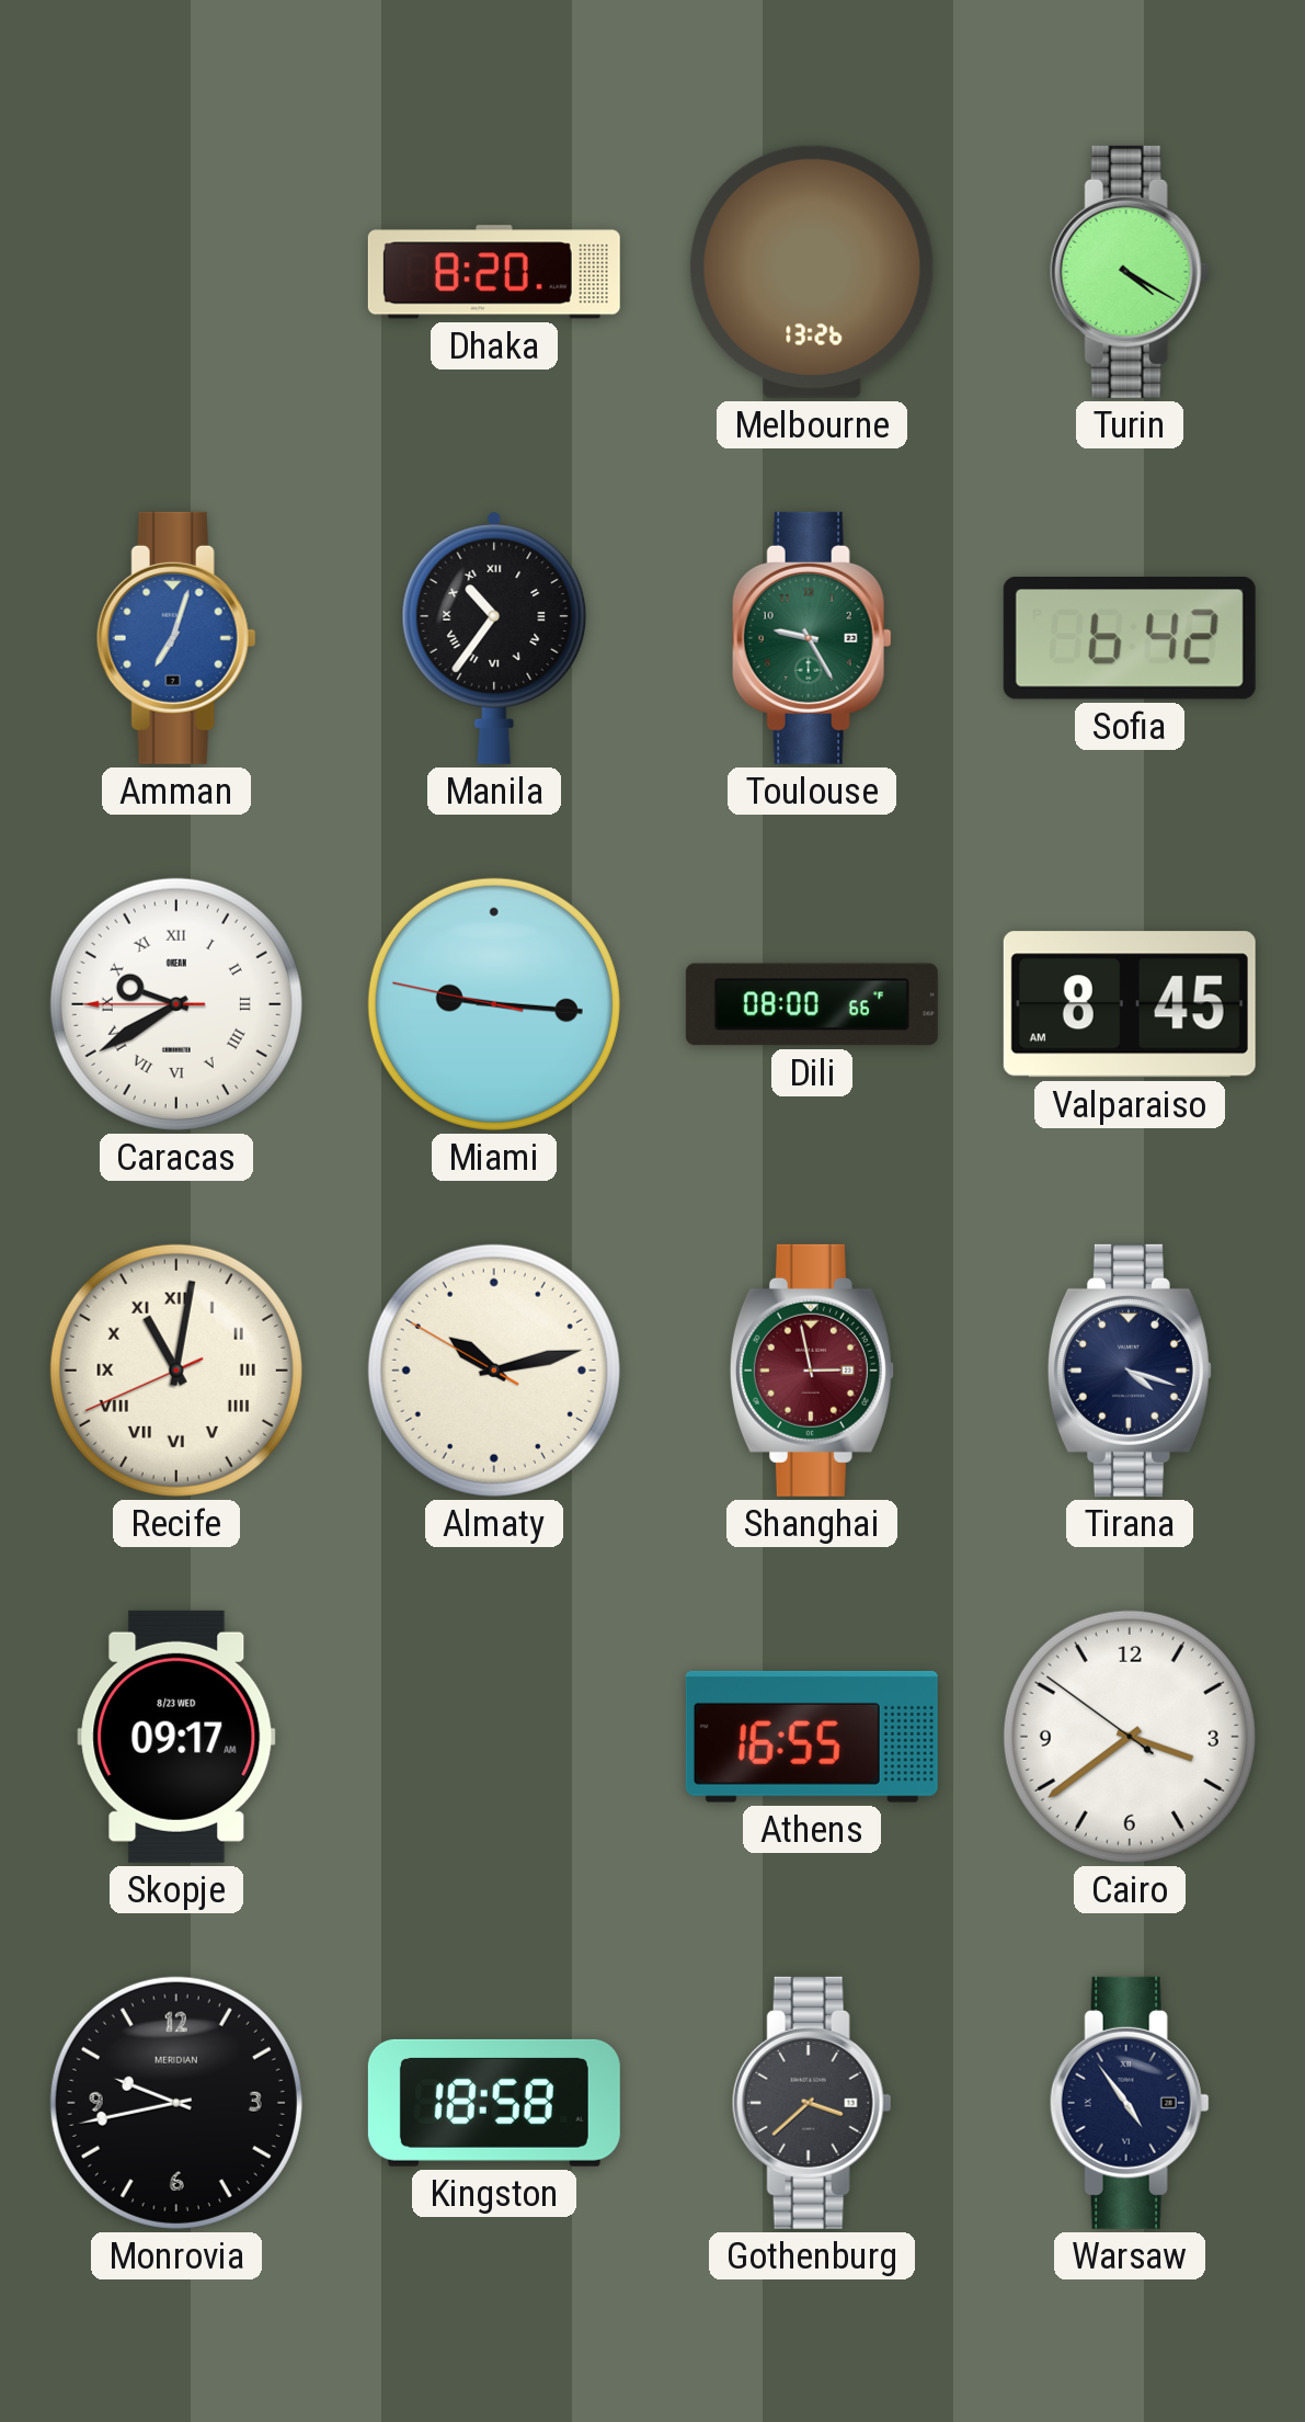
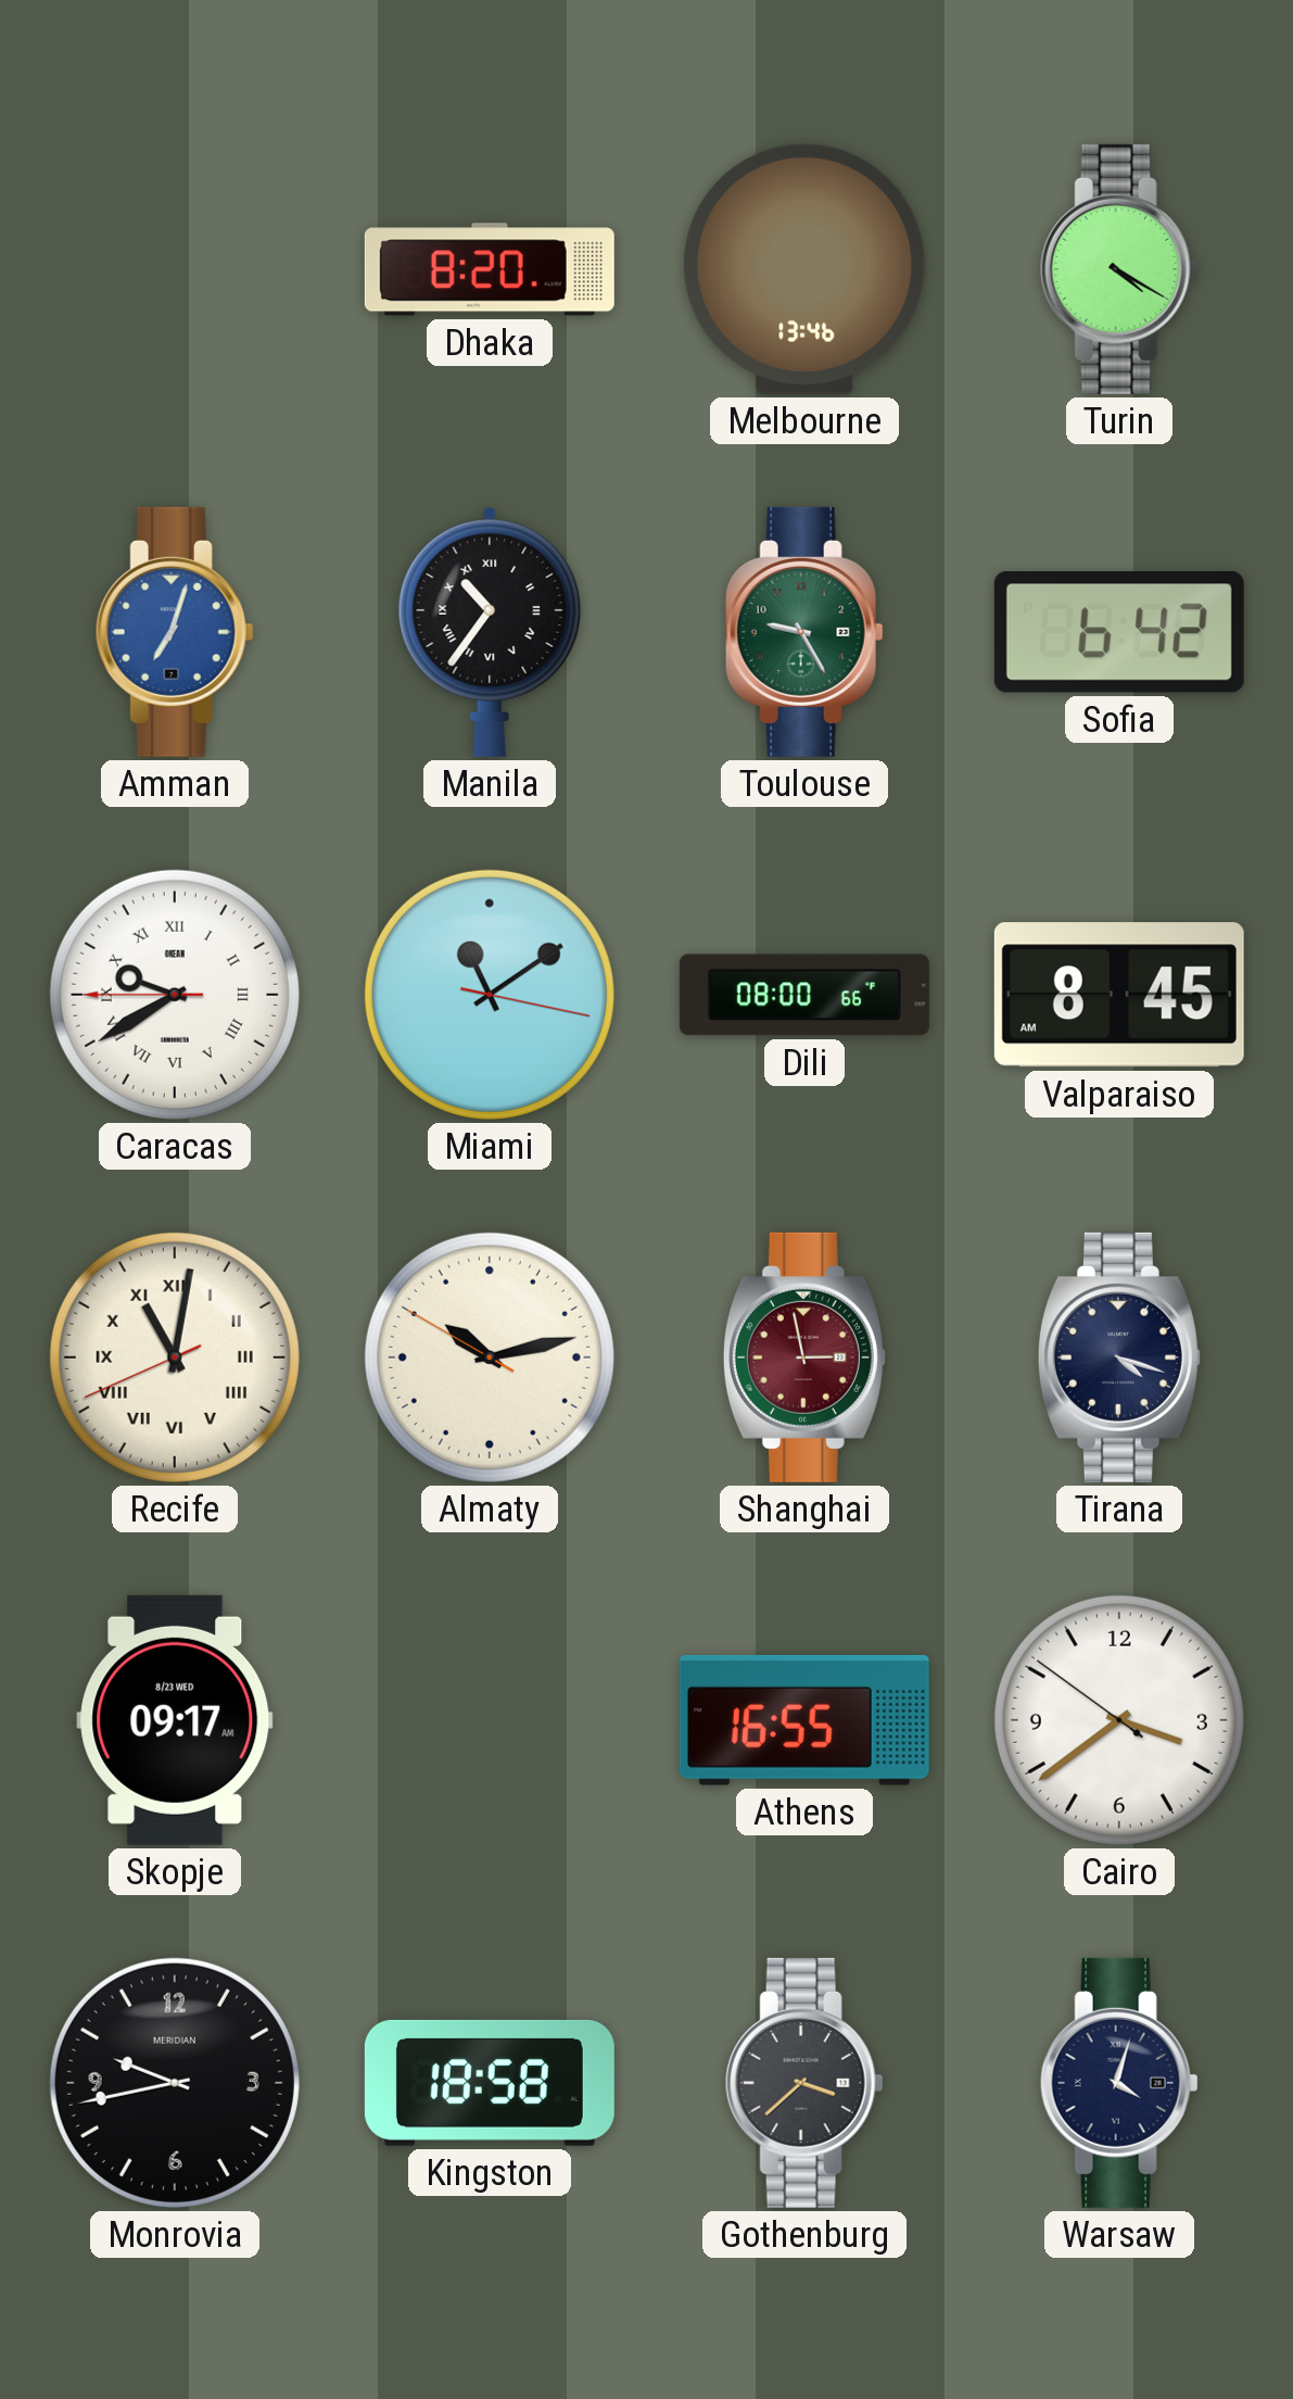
Melbourne: 13:26 -> 13:46 (804, 269)
Miami: 9:15 -> 11:09 (490, 995)
Warsaw: 4:54 -> 4:03 (1119, 2083)
